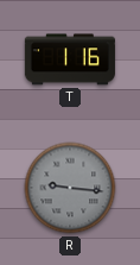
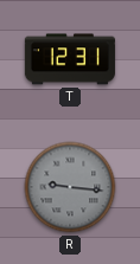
T: 1:16 -> 12:31 (70, 59)
